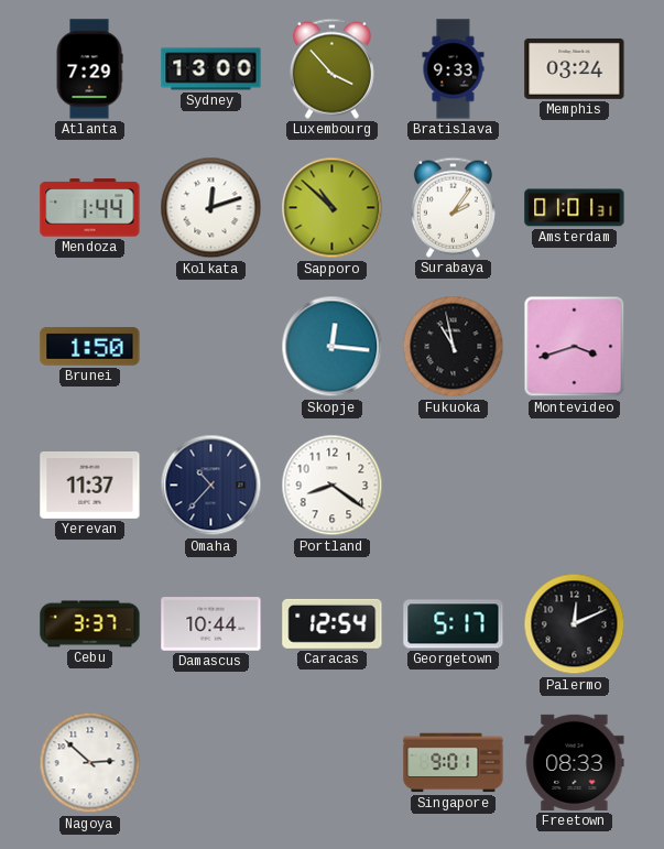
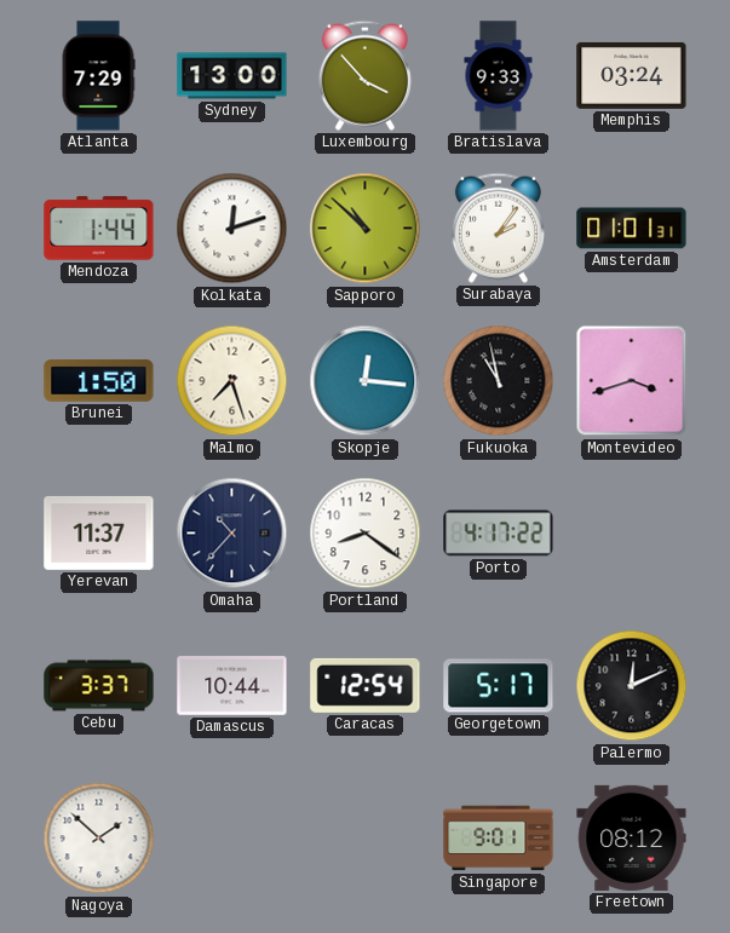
Malmo: none -> 7:27 (232, 381)
Porto: none -> 4:17 (499, 534)
Nagoya: 2:52 -> 1:52 (99, 839)
Freetown: 08:33 -> 08:12 (632, 837)
